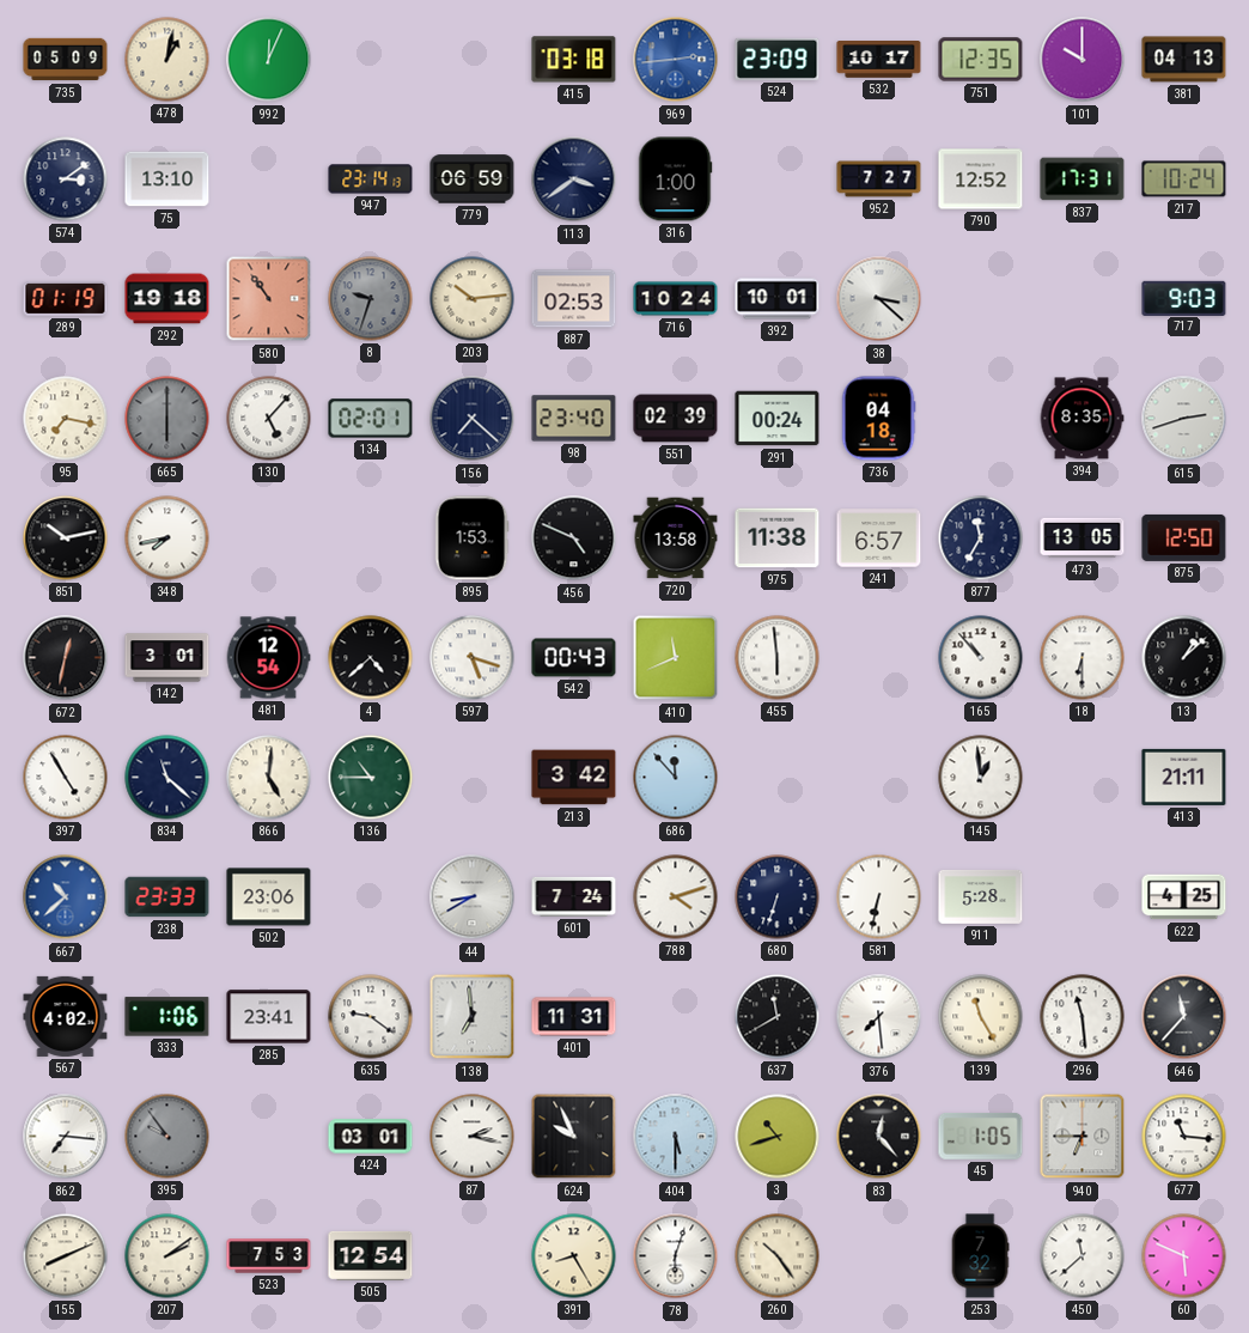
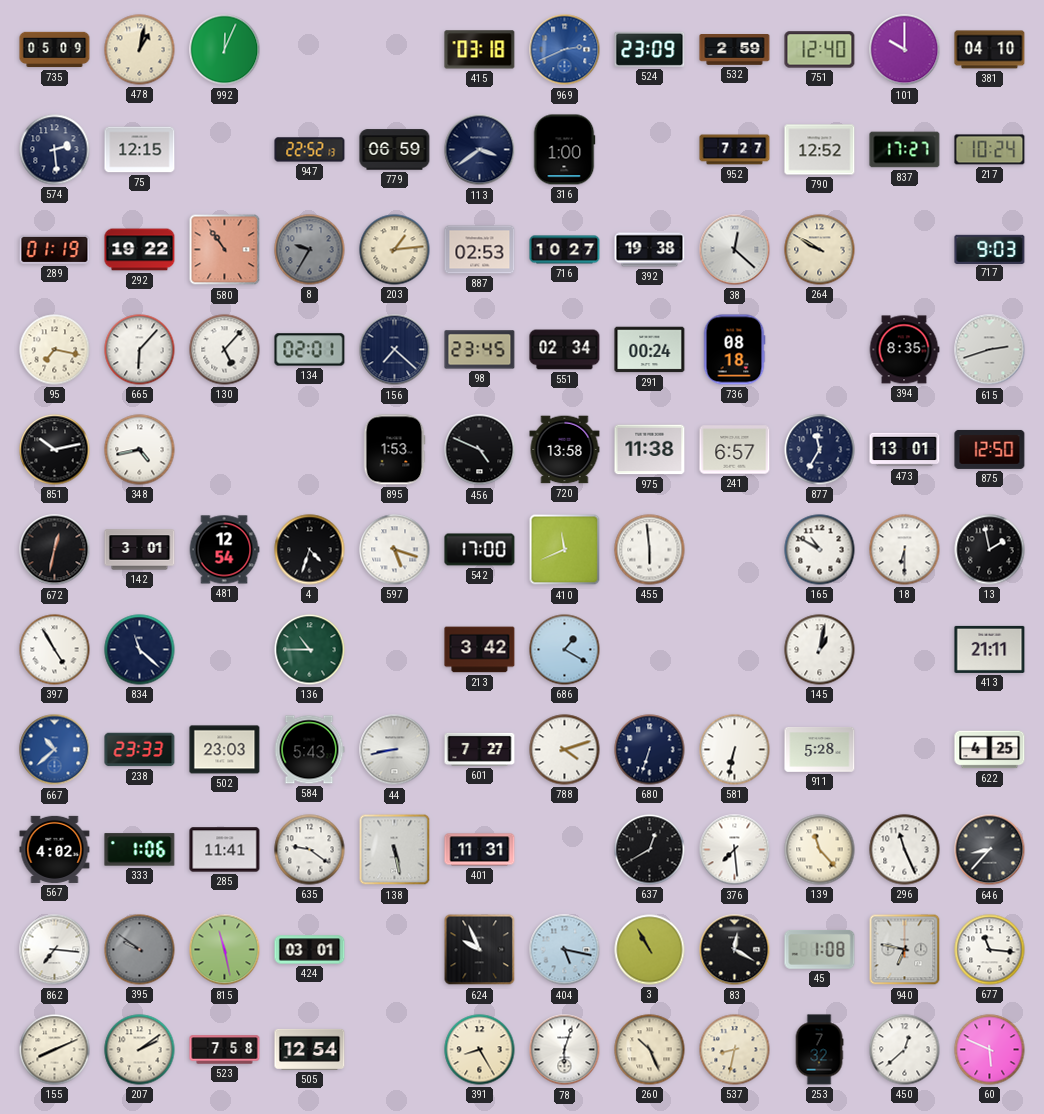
969: 2:44 -> 2:41 (565, 50)
532: 10:17 -> 2:59 (735, 50)
751: 12:35 -> 12:40 (820, 50)
381: 04:13 -> 04:10 (990, 50)
574: 3:09 -> 2:29 (55, 150)
75: 13:10 -> 12:15 (140, 150)
947: 23:14 -> 22:52 (310, 150)
837: 17:31 -> 17:27 (905, 150)
292: 19:18 -> 19:22 (140, 250)
8: 9:33 -> 9:35 (310, 250)
203: 10:14 -> 1:14 (395, 250)
716: 10:24 -> 10:27 (565, 250)
392: 10:01 -> 19:38 (650, 250)
38: 3:22 -> 12:22 (735, 250)
264: none -> 9:50 (820, 250)
665: 6:00 -> 6:07 (140, 350)
665 dial: grey -> white (140, 350)
98: 23:40 -> 23:45 (480, 350)
551: 02:39 -> 02:34 (565, 350)
736: 04:18 -> 08:18 (734, 350)
348: 7:43 -> 4:43 (140, 450)
473: 13:05 -> 13:01 (905, 450)
4: 4:38 -> 4:33 (310, 550)
542: 00:43 -> 17:00 (480, 550)
165: 10:53 -> 10:50 (820, 550)
13: 1:08 -> 1:58 (990, 550)
866: 5:01 -> none (269, 778)
686: 11:53 -> 1:20 (565, 650)
145: 12:59 -> 1:02 (820, 650)
502: 23:06 -> 23:03 (225, 750)
584: none -> 5:43 (309, 750)
44: 8:40 -> 8:43 (395, 750)
601: 7:24 -> 7:27 (480, 749)
285: 23:41 -> 11:41 (225, 850)
138: 6:59 -> 5:28 (395, 850)
637: 11:40 -> 12:40 (650, 850)
139: 11:25 -> 11:23 (820, 850)
296: 11:29 -> 11:26 (905, 850)
646: 11:37 -> 8:37 (990, 850)
395: 9:54 -> 9:51 (140, 950)
815: none -> 11:28 (225, 950)
87: 2:17 -> none (473, 1137)
404: 5:30 -> 5:17 (565, 950)
3: 10:42 -> 10:55 (650, 950)
83: 12:23 -> 12:20 (735, 950)
45: 1:05 -> 1:08 (820, 950)
940: 6:45 -> 6:47 (905, 950)
523: 7:53 -> 7:58 (225, 1050)
260: 10:24 -> 10:26 (650, 1050)
537: none -> 8:32 (735, 1050)
450: 11:38 -> 12:38 (905, 1050)
